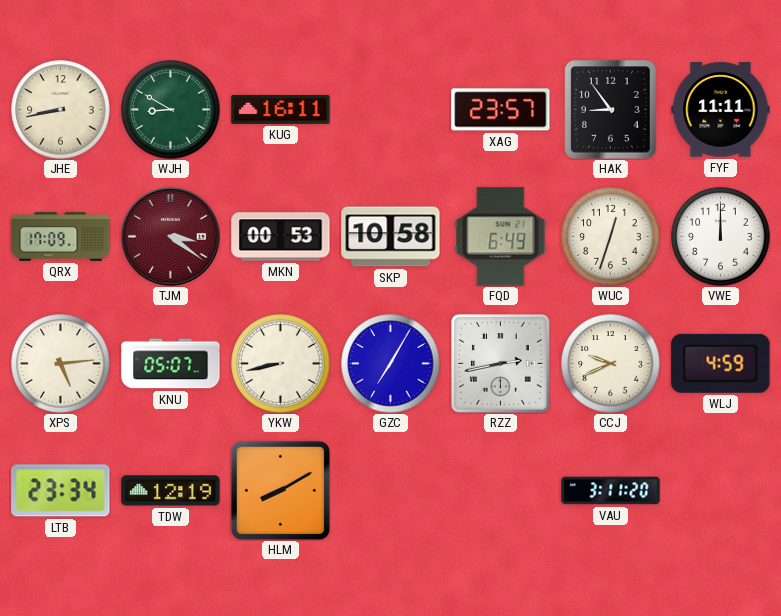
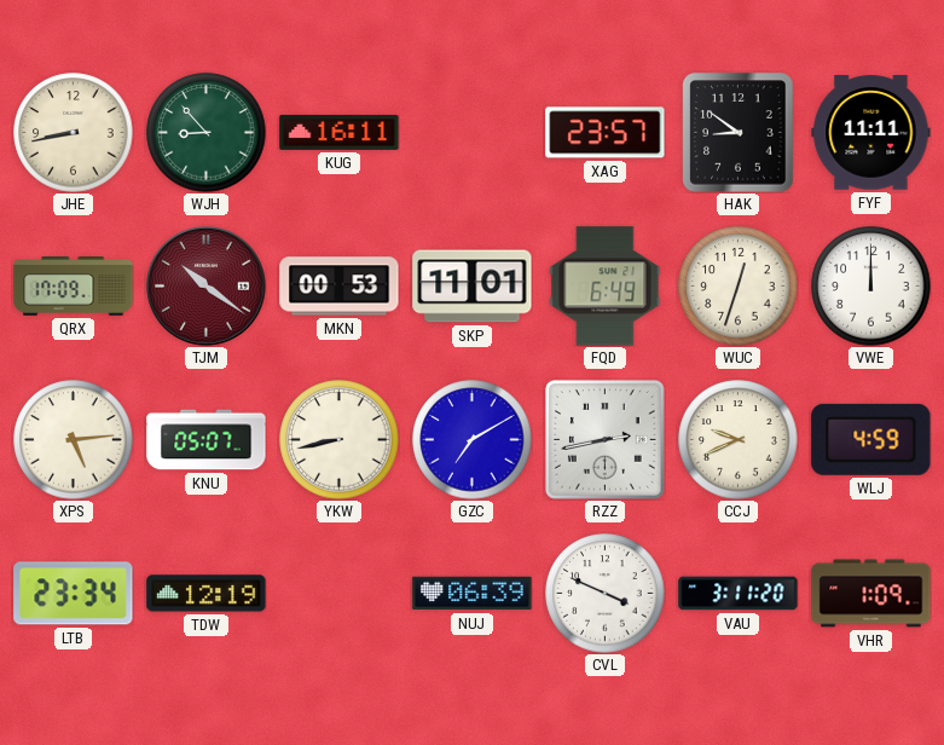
WJH: 8:50 -> 8:53 (207, 133)
HAK: 8:54 -> 8:51 (739, 133)
TJM: 3:21 -> 10:21 (207, 287)
SKP: 10:58 -> 11:01 (473, 287)
GZC: 7:05 -> 7:10 (473, 440)
HLM: 8:10 -> none (280, 490)
NUJ: none -> 06:39 (473, 594)
CVL: none -> 3:49 (606, 594)
VHR: none -> 1:09 (871, 594)
